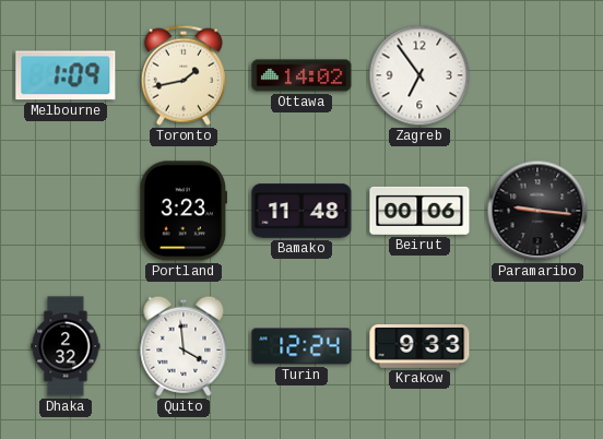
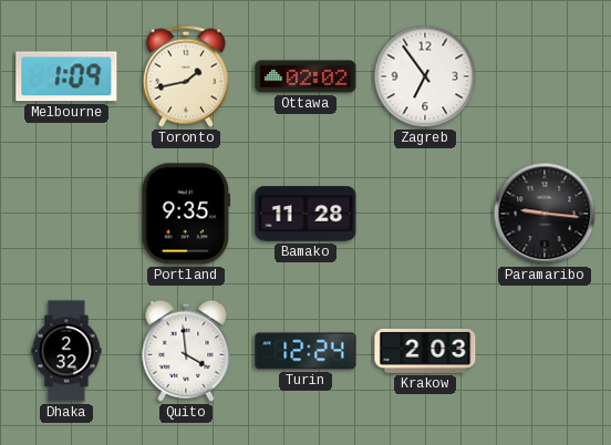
Ottawa: 14:02 -> 02:02 (305, 76)
Portland: 3:23 -> 9:35 (185, 214)
Bamako: 11:48 -> 11:28 (305, 214)
Beirut: 00:06 -> none (419, 211)
Krakow: 9:33 -> 2:03 (425, 351)
